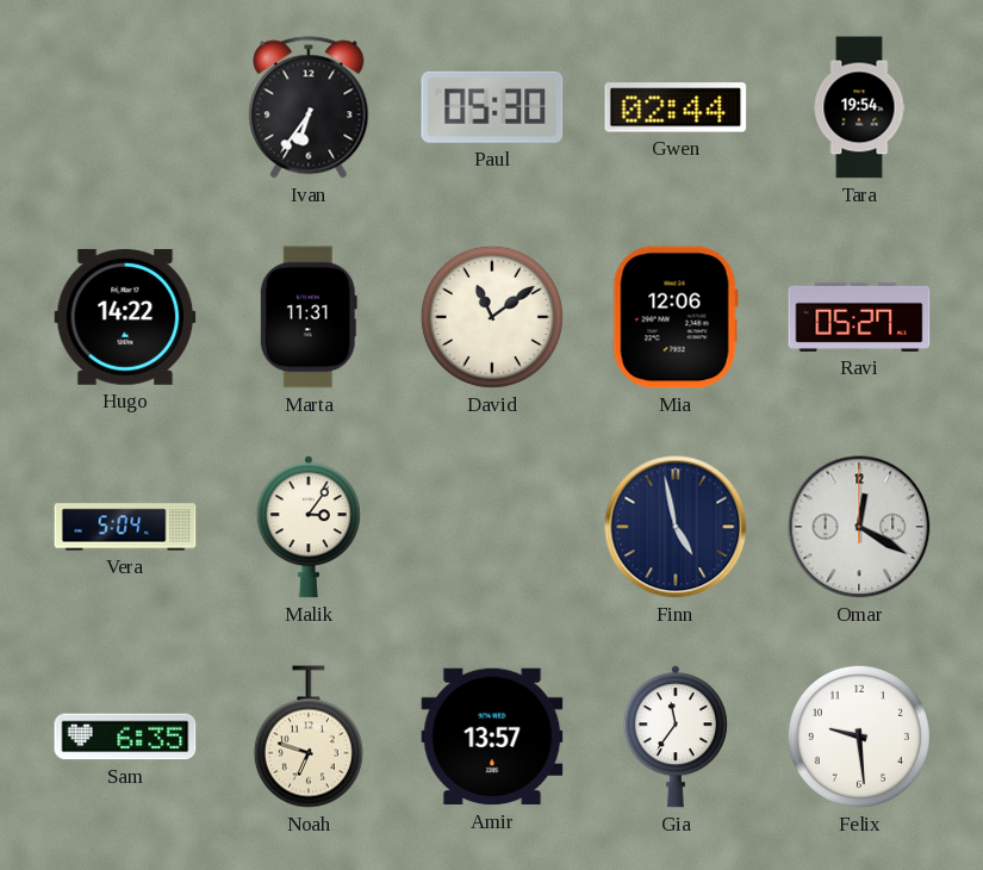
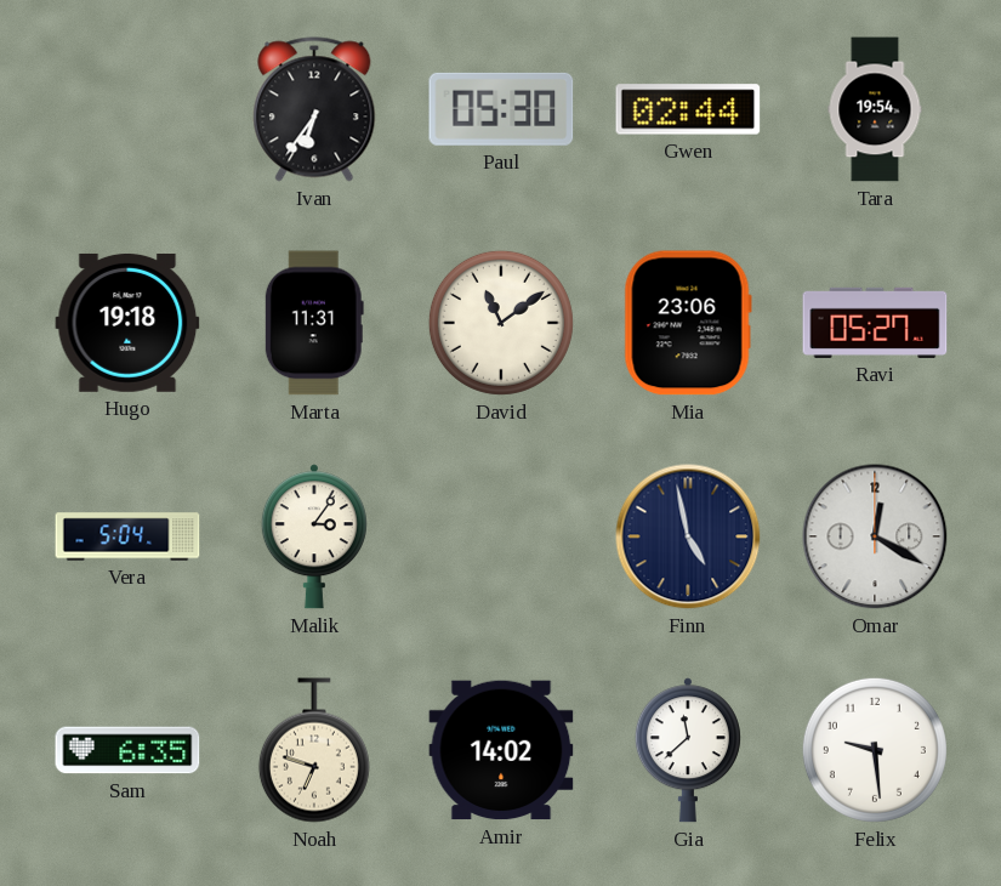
Hugo: 14:22 -> 19:18 (127, 323)
Mia: 12:06 -> 23:06 (688, 323)
Amir: 13:57 -> 14:02 (501, 750)
Gia: 11:36 -> 11:38 (688, 750)
